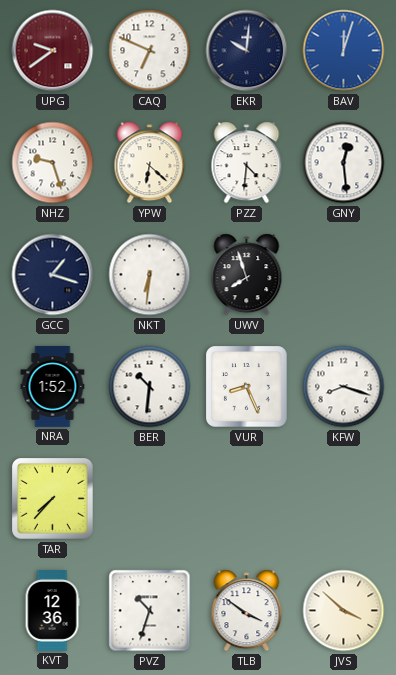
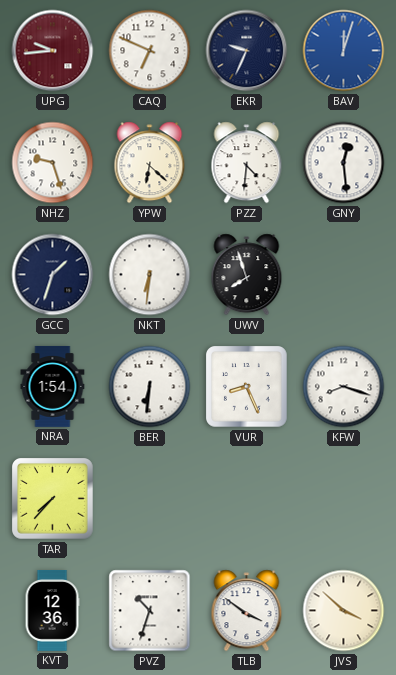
UPG: 9:39 -> 9:44 (53, 51)
EKR: 10:01 -> 9:34 (247, 51)
GCC: 1:18 -> 1:33 (53, 275)
NRA: 1:52 -> 1:54 (53, 386)
BER: 10:31 -> 6:31 (150, 387)
